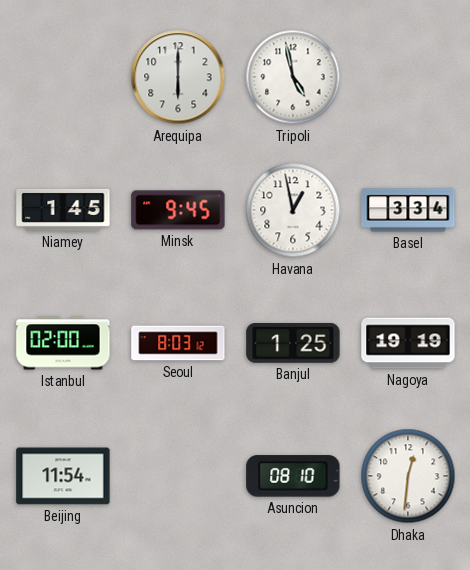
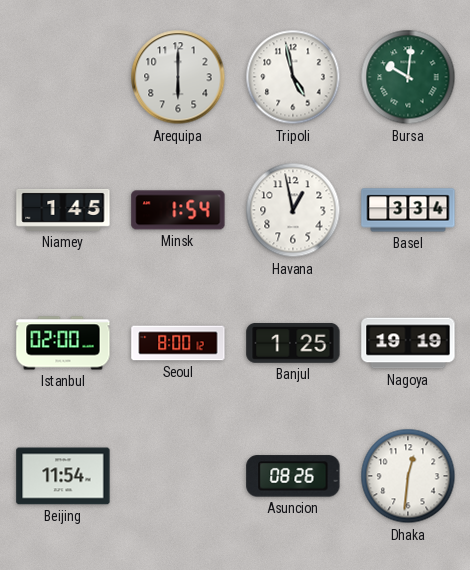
Bursa: none -> 10:01 (408, 77)
Minsk: 9:45 -> 1:54 (178, 210)
Seoul: 8:03 -> 8:00 (178, 343)
Asuncion: 08:10 -> 08:26 (293, 476)
